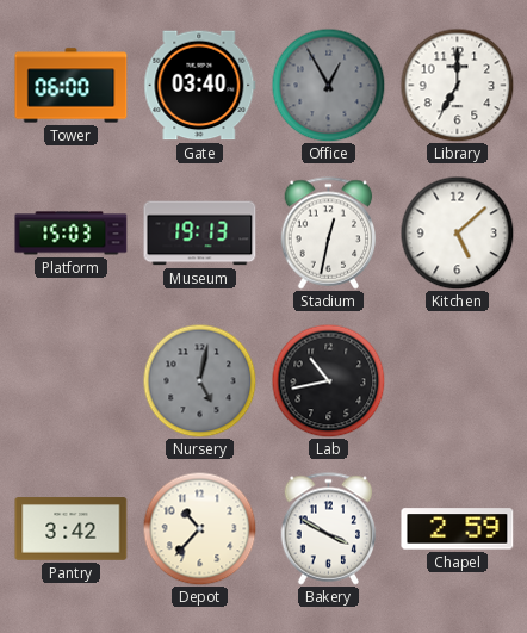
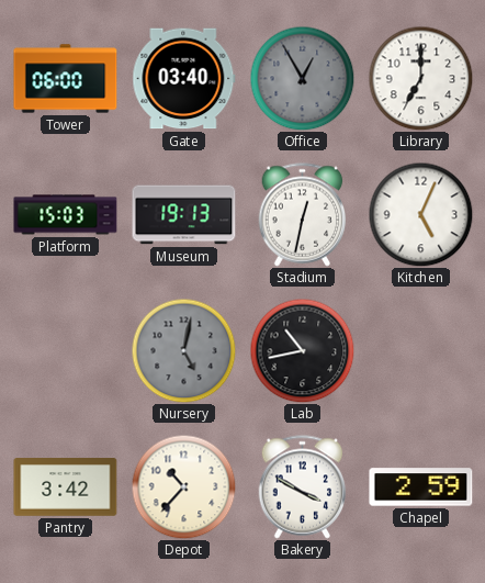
Kitchen: 5:08 -> 5:04 (420, 214)
